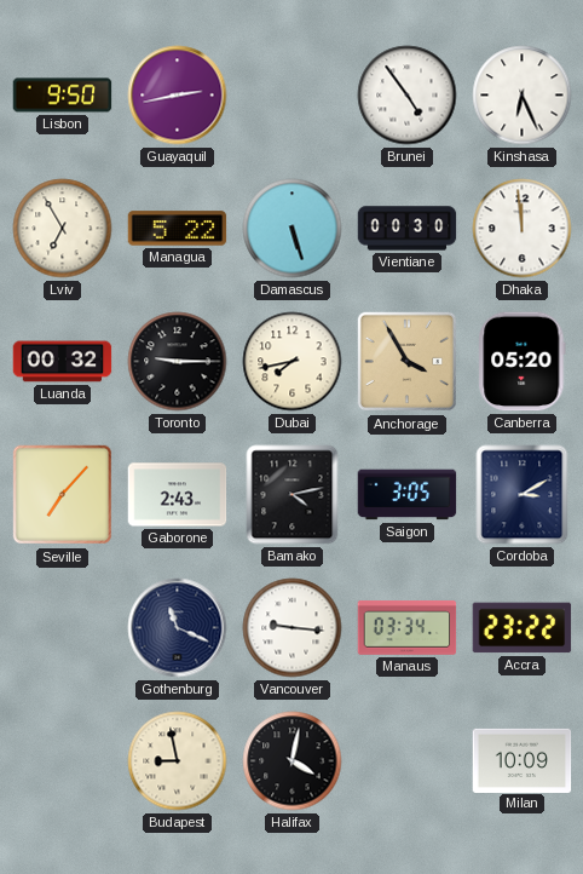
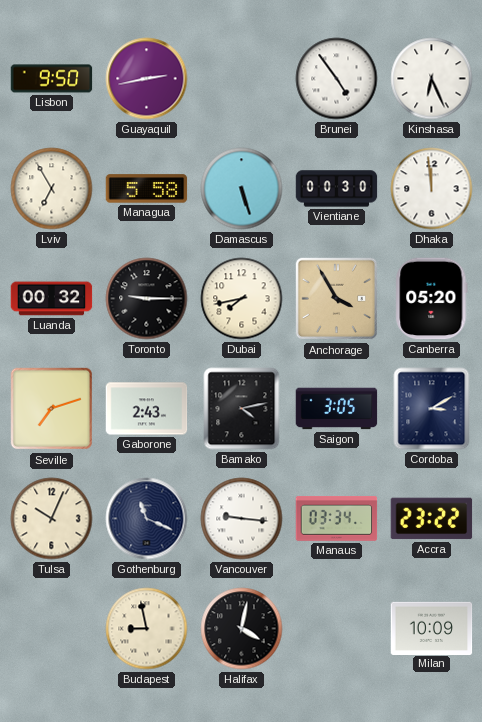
Managua: 5:22 -> 5:58 (147, 189)
Seville: 7:07 -> 7:12 (52, 409)
Tulsa: none -> 10:04 (52, 519)
